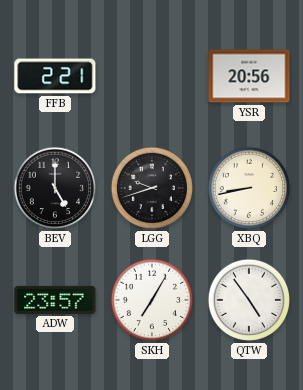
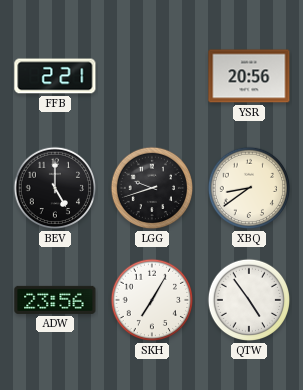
XBQ: 8:43 -> 8:39 (249, 188)
ADW: 23:57 -> 23:56 (55, 300)
